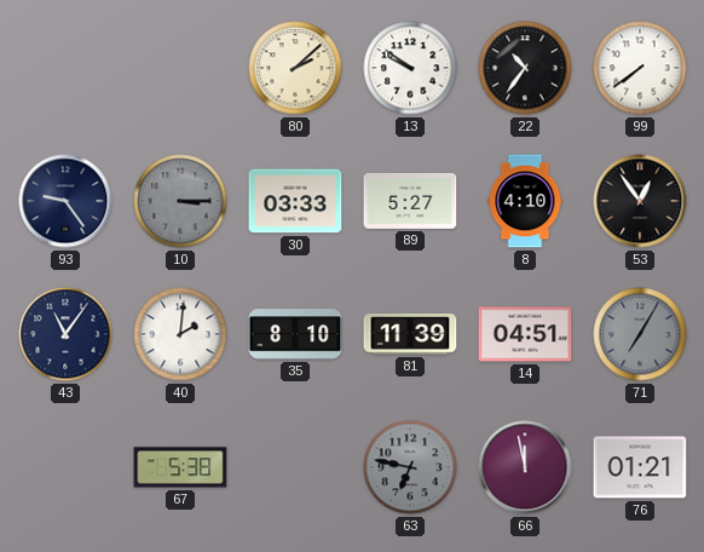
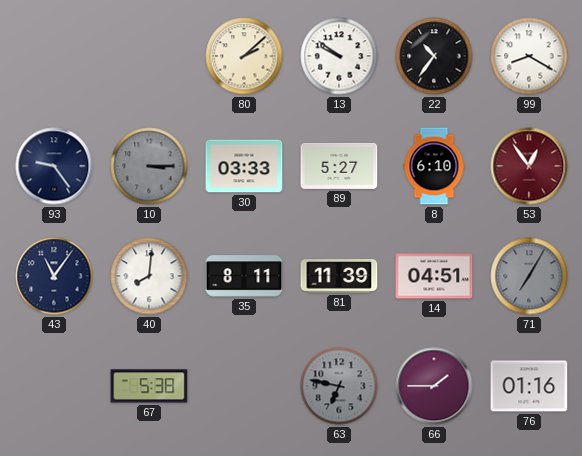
99: 7:39 -> 8:20 (529, 56)
8: 4:10 -> 6:10 (434, 166)
53 dial: black -> burgundy (529, 166)
40: 2:01 -> 8:01 (149, 276)
35: 8:10 -> 8:11 (244, 276)
66: 11:58 -> 1:45 (434, 386)
76: 01:21 -> 01:16 (529, 386)
